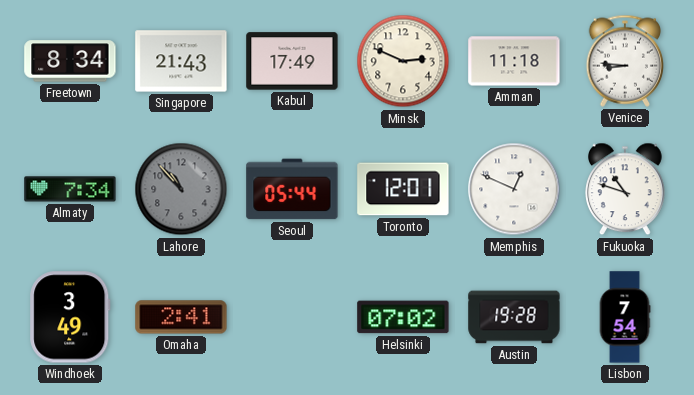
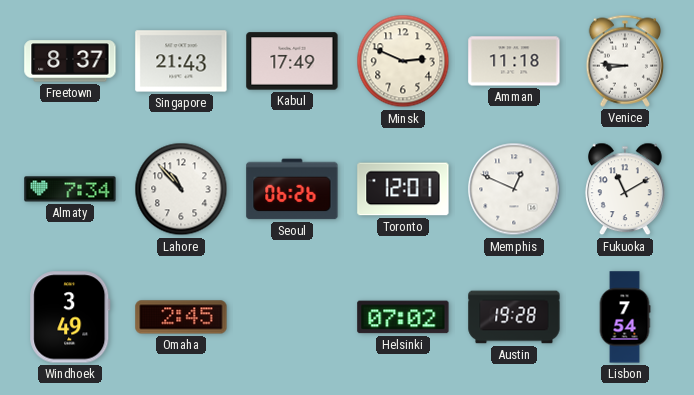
Freetown: 8:34 -> 8:37 (70, 61)
Lahore dial: grey -> white (181, 189)
Seoul: 05:44 -> 06:26 (292, 189)
Fukuoka: 10:48 -> 11:10 (626, 189)
Omaha: 2:41 -> 2:45 (181, 317)
